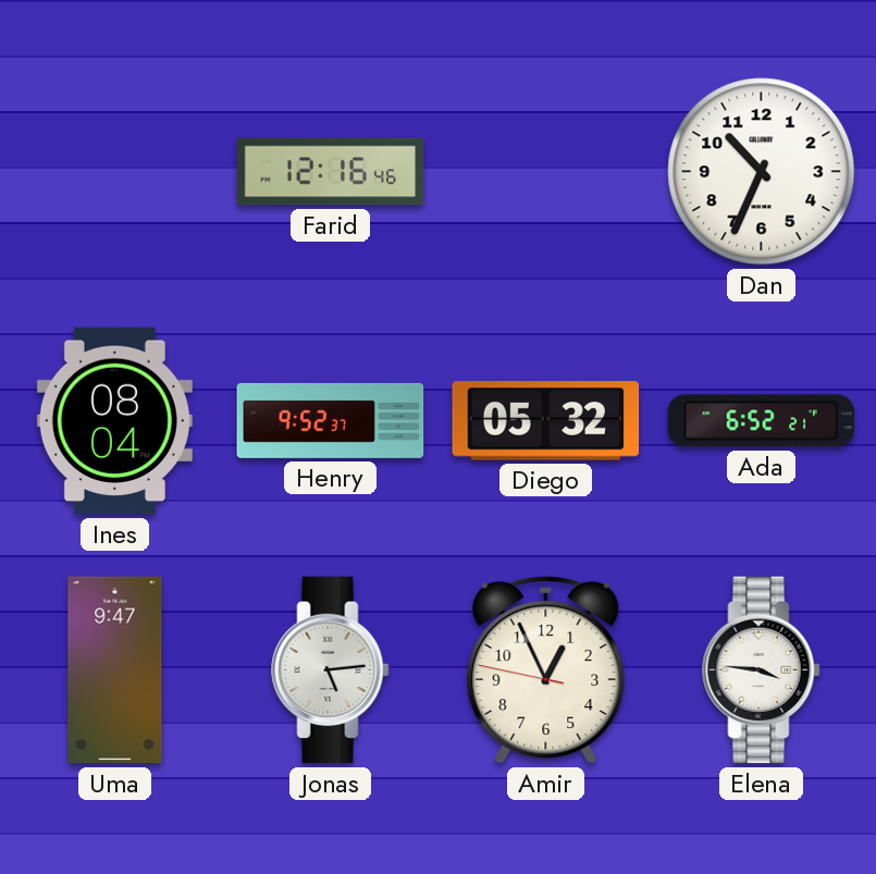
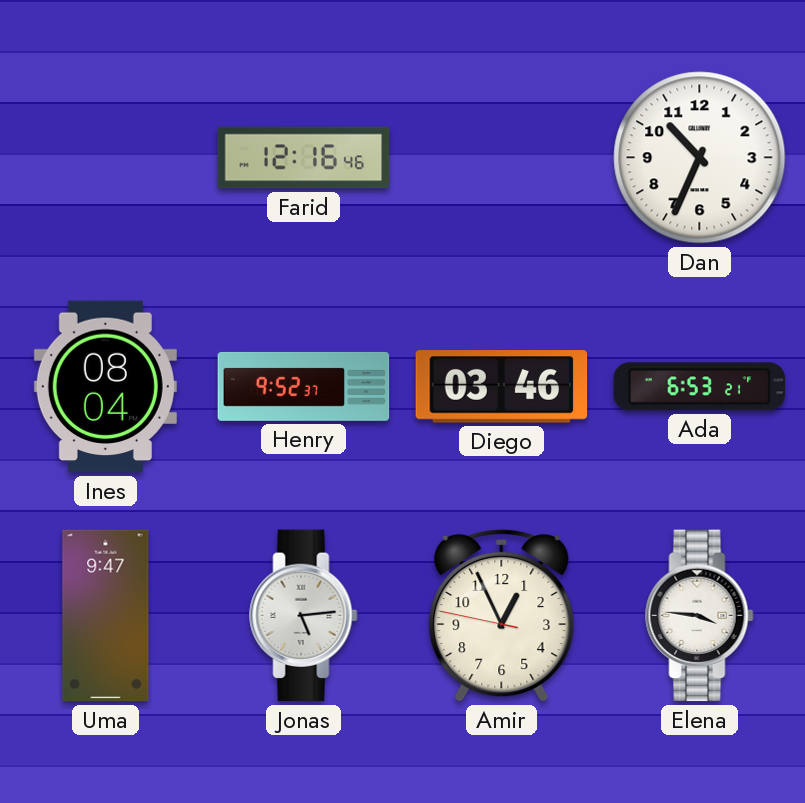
Diego: 05:32 -> 03:46 (502, 387)
Ada: 6:52 -> 6:53 (700, 387)
